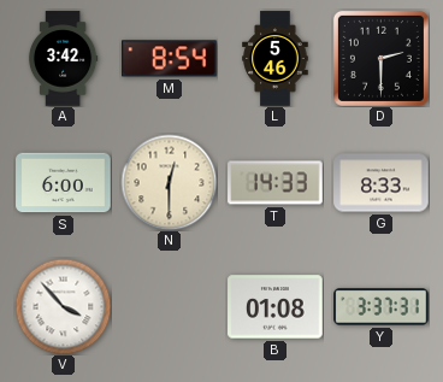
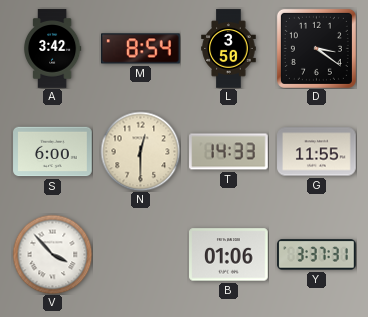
L: 5:46 -> 3:50 (229, 49)
D: 2:30 -> 3:21 (316, 48)
G: 8:33 -> 11:55 (317, 152)
B: 01:08 -> 01:06 (229, 255)
